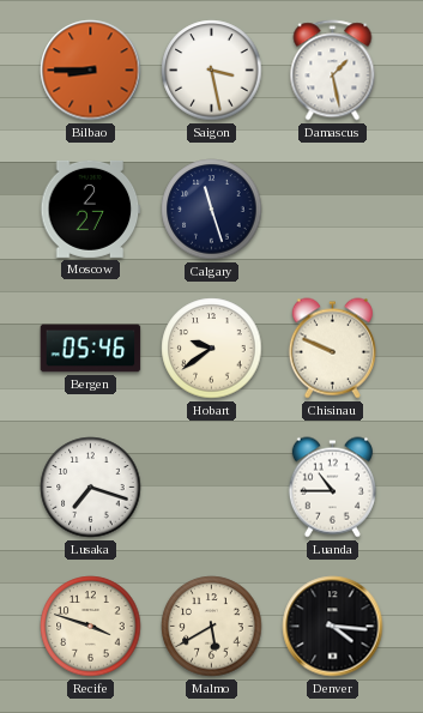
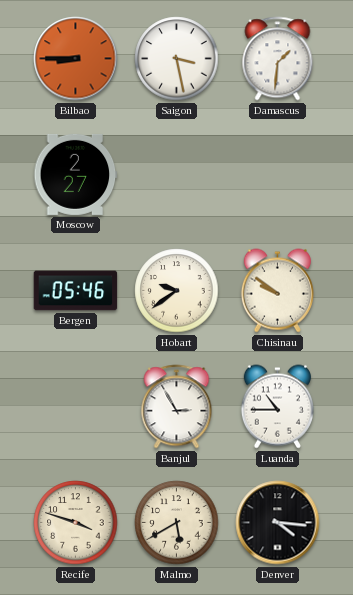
Damascus: 1:28 -> 1:31 (278, 59)
Calgary: 11:27 -> none (212, 210)
Chisinau: 9:49 -> 9:51 (277, 291)
Lusaka: 7:18 -> none (91, 488)
Banjul: none -> 2:55 (177, 407)
